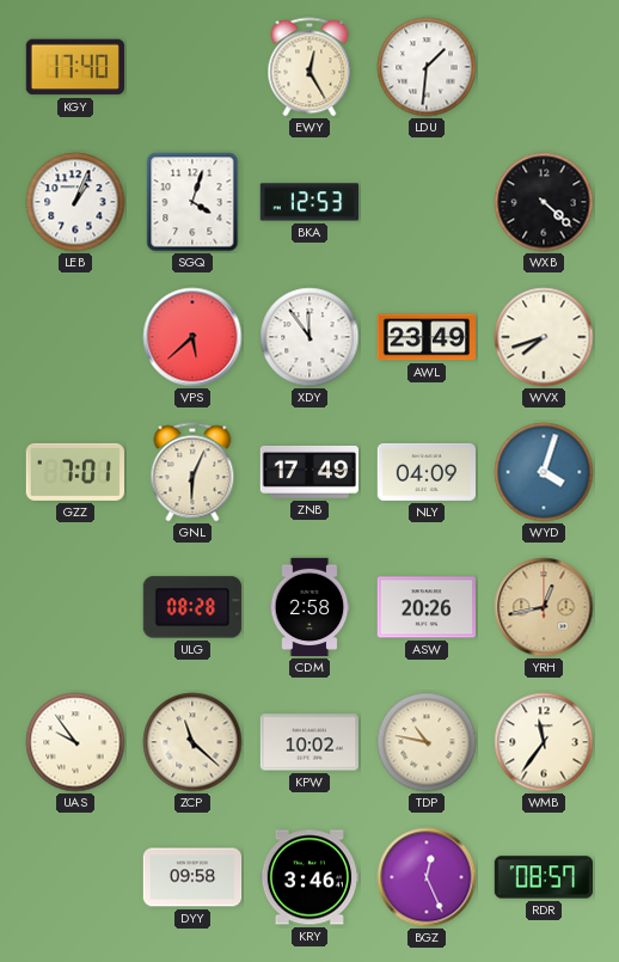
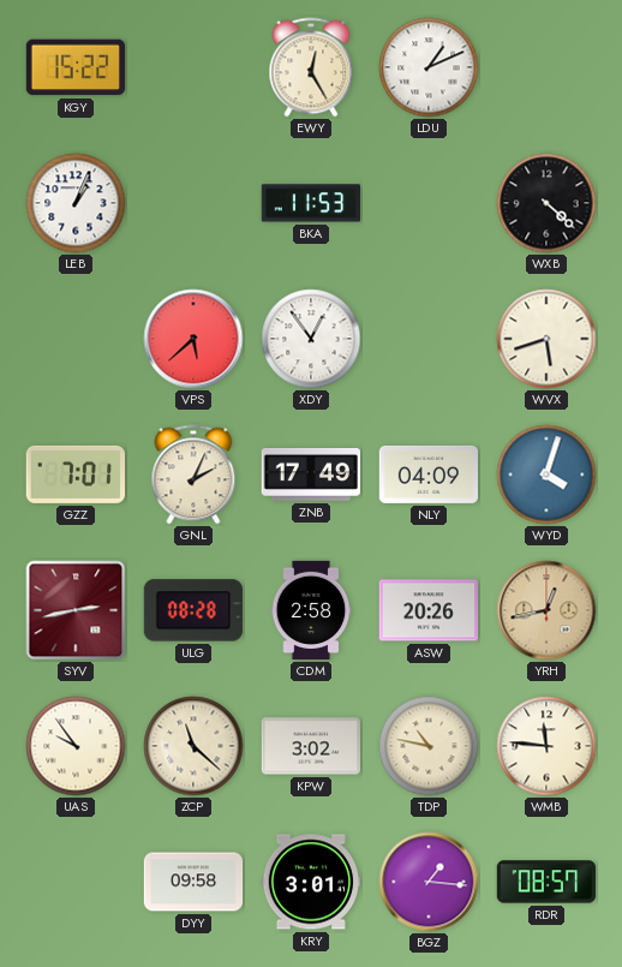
KGY: 17:40 -> 15:22 (74, 67)
LDU: 1:31 -> 1:11 (429, 67)
SGQ: 4:03 -> none (192, 202)
BKA: 12:53 -> 11:53 (310, 203)
XDY: 11:54 -> 12:54 (311, 339)
AWL: 23:49 -> none (425, 337)
WVX: 7:42 -> 5:42 (546, 339)
GNL: 6:04 -> 2:04 (193, 474)
SYV: none -> 2:43 (76, 610)
KPW: 10:02 -> 3:02 (311, 746)
WMB: 11:36 -> 11:46 (546, 746)
KRY: 3:46 -> 3:01 (310, 882)
BGZ: 12:26 -> 1:16 (429, 882)
